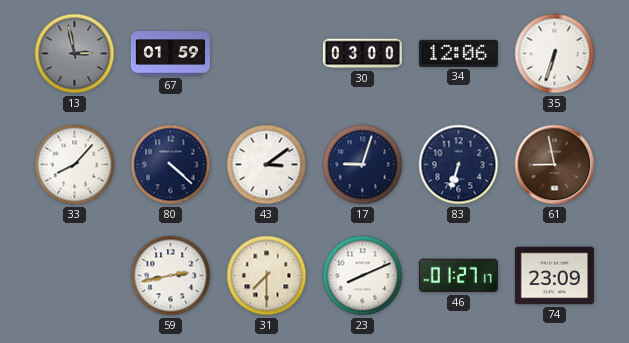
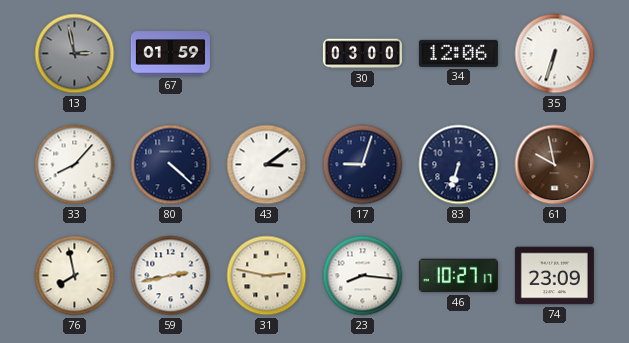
61: 8:58 -> 9:58 (555, 165)
76: none -> 7:58 (75, 276)
31: 7:30 -> 2:47 (267, 276)
23: 8:11 -> 8:16 (363, 276)
46: 01:27 -> 10:27 (458, 276)
